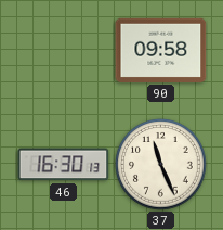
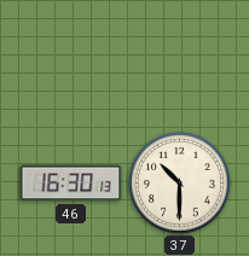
90: 09:58 -> none (161, 50)
37: 11:26 -> 10:30 (180, 184)
